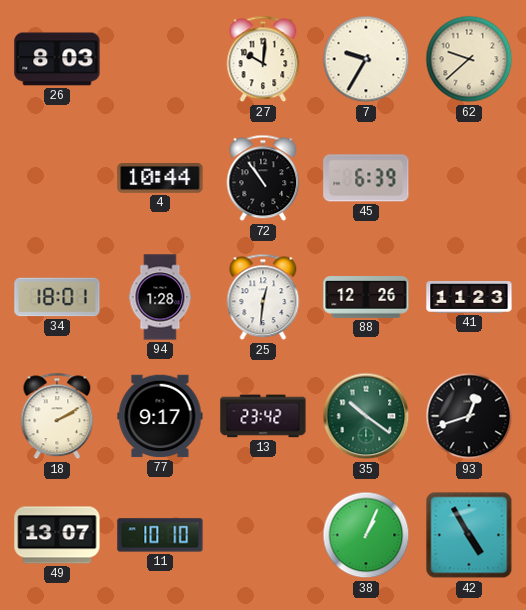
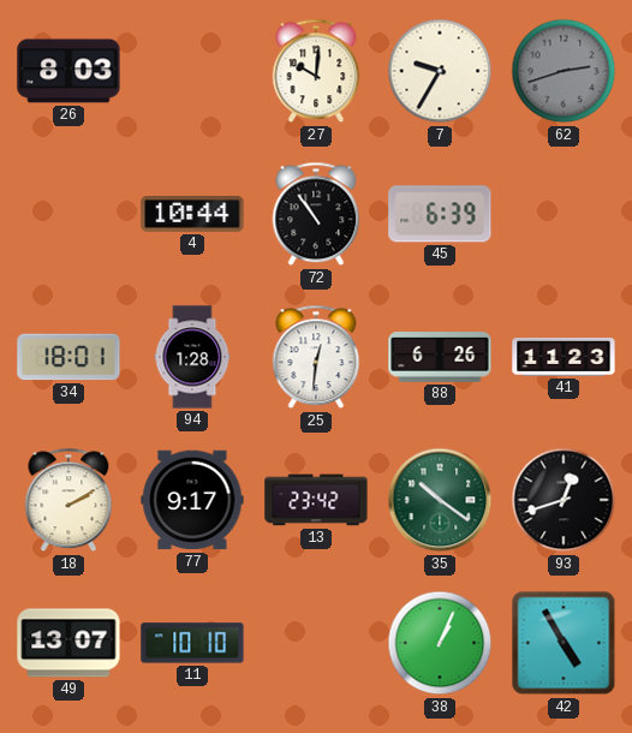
62: 9:38 -> 2:42 (564, 71)
62 dial: cream -> grey (564, 71)
88: 12:26 -> 6:26 (440, 358)
